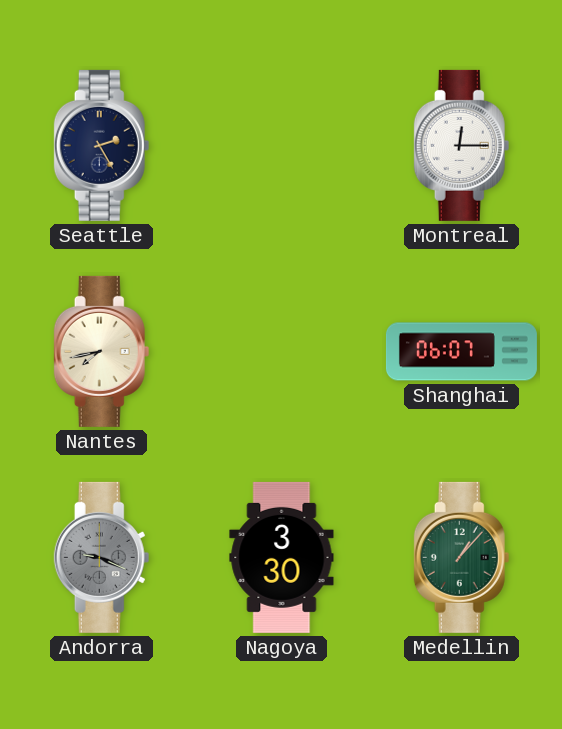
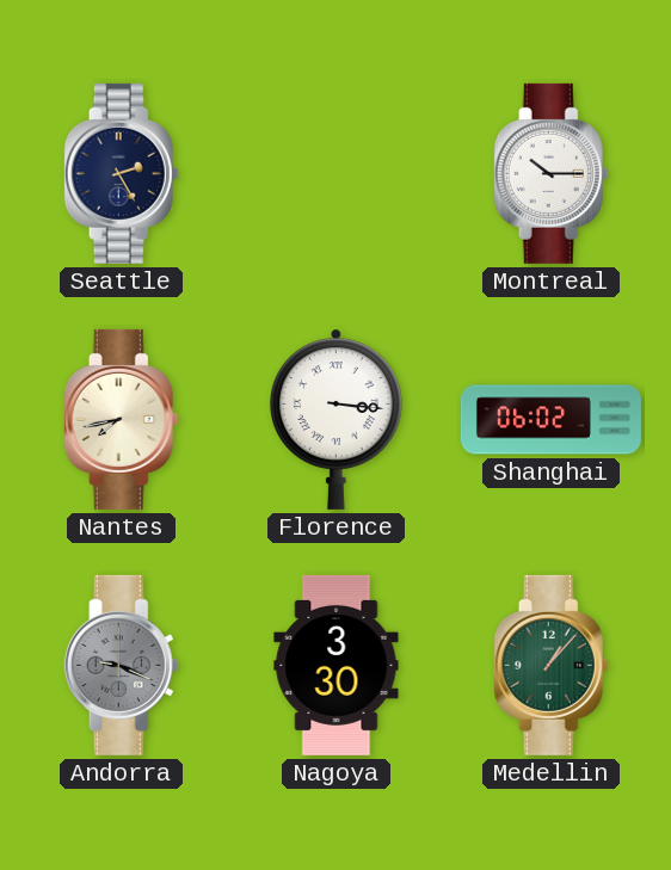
Montreal: 12:15 -> 10:15 (552, 173)
Florence: none -> 3:16 (335, 419)
Shanghai: 06:07 -> 06:02 (550, 420)
